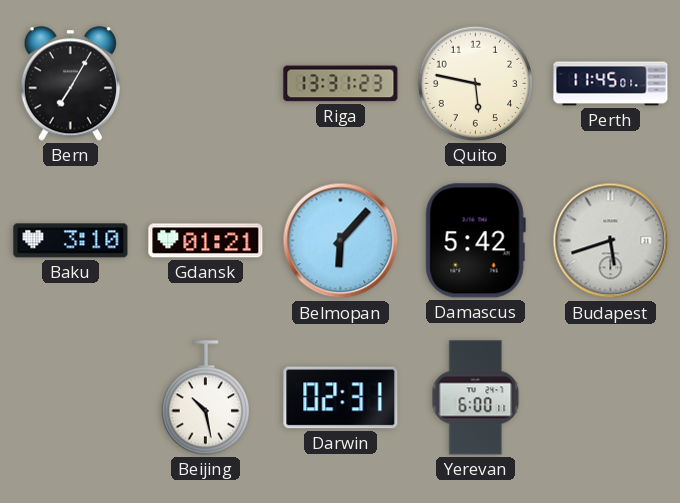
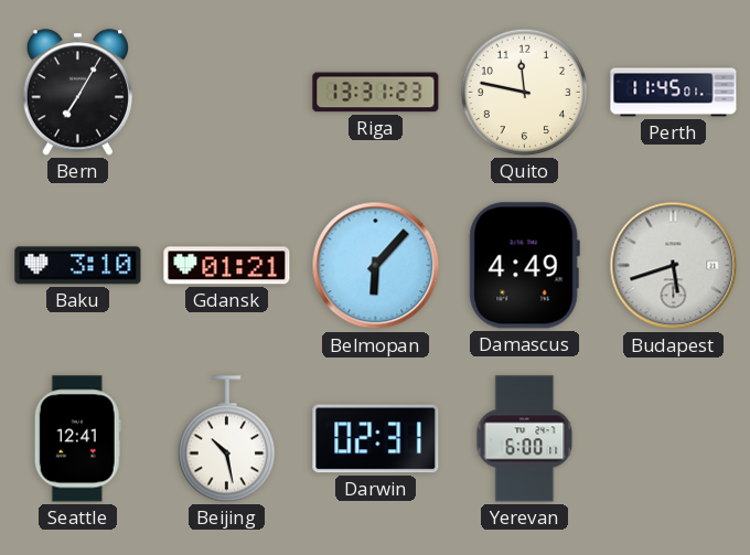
Quito: 5:47 -> 11:47 (524, 92)
Damascus: 5:42 -> 4:49 (524, 266)
Seattle: none -> 12:41 (77, 439)
